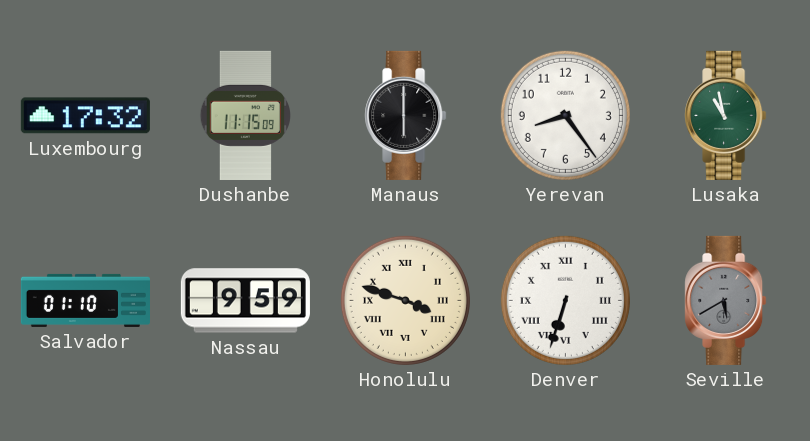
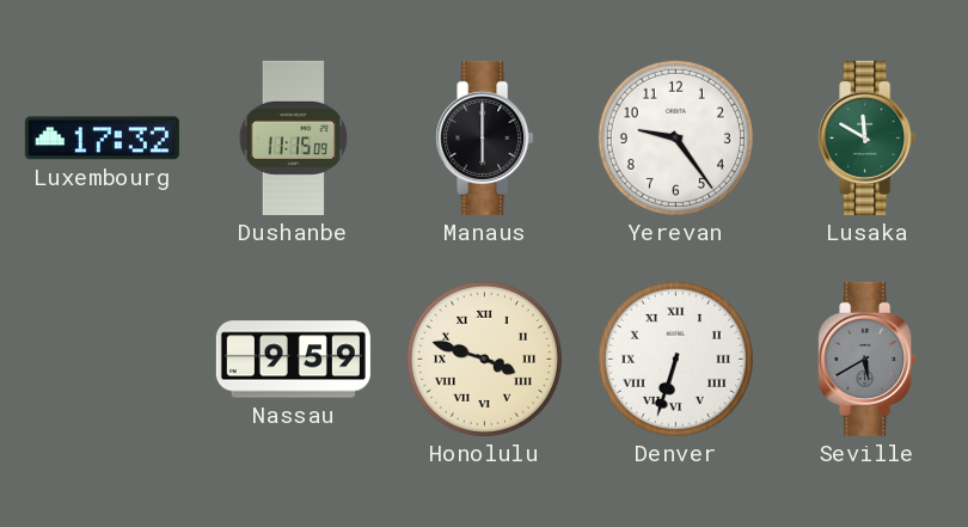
Yerevan: 8:24 -> 9:24 (675, 137)
Lusaka: 10:58 -> 11:50 (868, 137)
Salvador: 01:10 -> none (85, 300)
